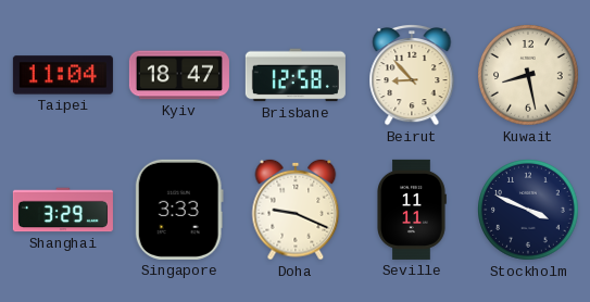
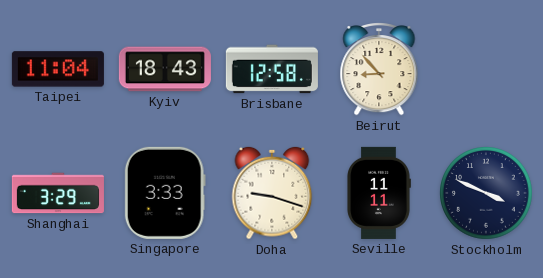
Kyiv: 18:47 -> 18:43 (165, 69)
Kuwait: 8:28 -> none (529, 76)
Doha: 9:19 -> 9:18 (272, 193)
